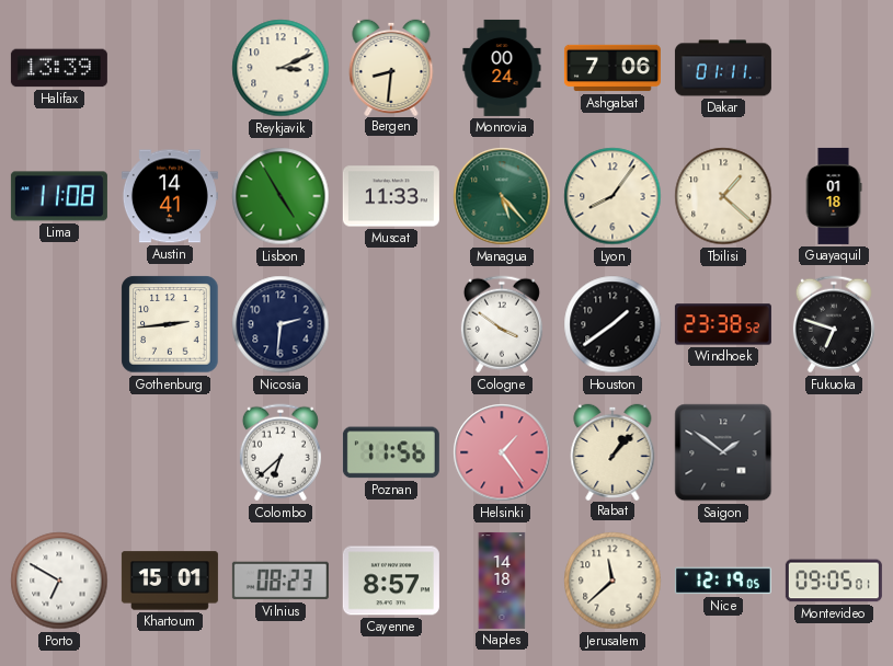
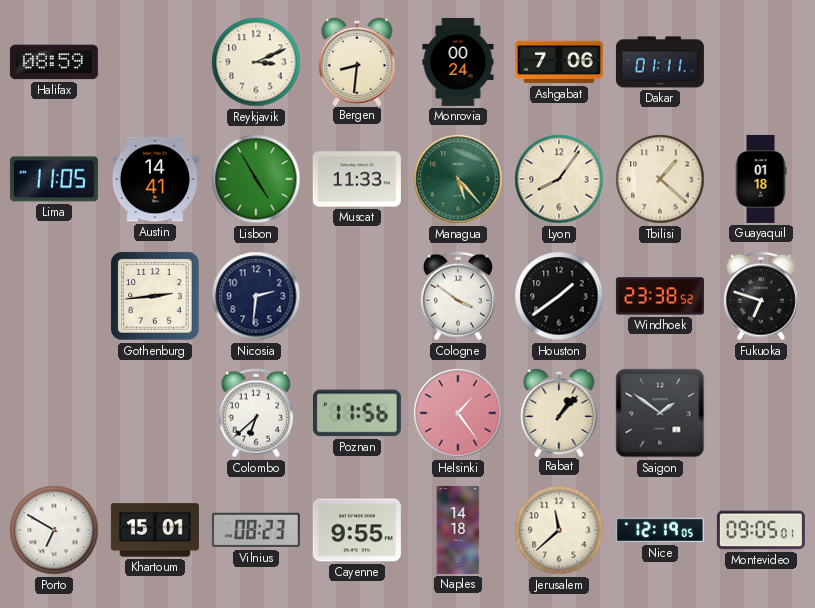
Halifax: 13:39 -> 08:59 (54, 62)
Lima: 11:08 -> 11:05 (54, 179)
Cayenne: 8:57 -> 9:55 (357, 530)
